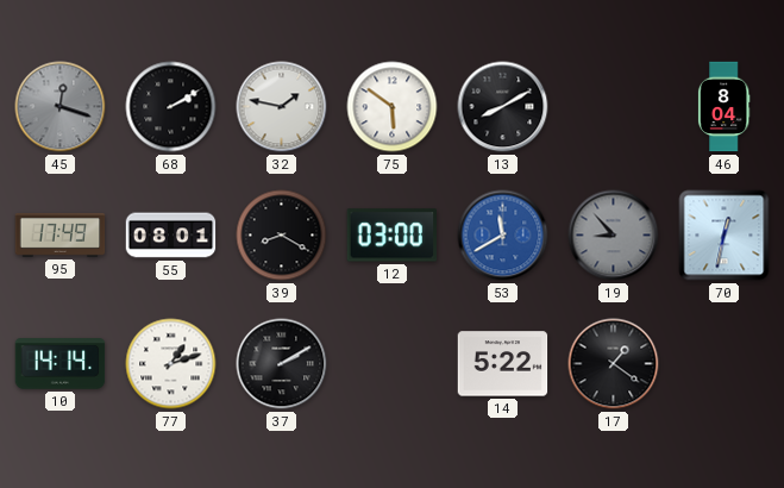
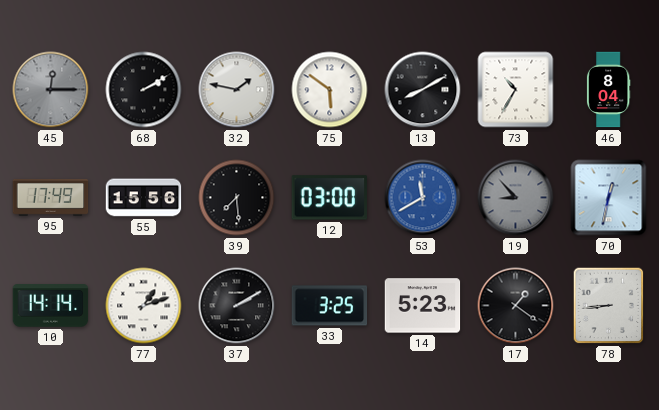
45: 12:18 -> 12:15 (51, 90)
73: none -> 10:35 (516, 90)
55: 08:01 -> 15:56 (144, 198)
39: 8:20 -> 7:29 (237, 198)
33: none -> 3:25 (330, 306)
14: 5:22 -> 5:23 (423, 306)
78: none -> 8:44 (609, 306)
